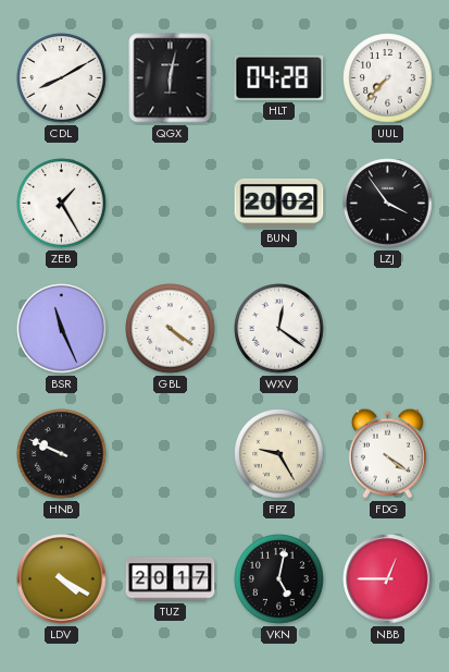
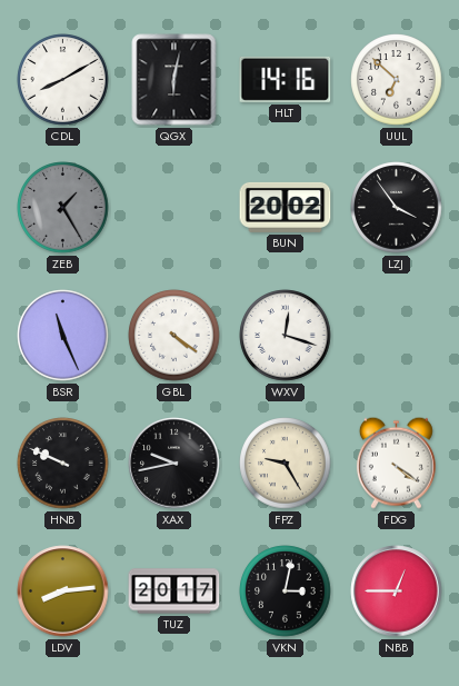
HLT: 04:28 -> 14:16 (286, 79)
UUL: 7:37 -> 6:52 (397, 80)
ZEB dial: white -> grey (63, 208)
WXV: 12:21 -> 12:18 (286, 336)
XAX: none -> 9:43 (174, 464)
LDV: 4:20 -> 8:14 (63, 591)
VKN: 5:02 -> 3:02 (286, 591)
